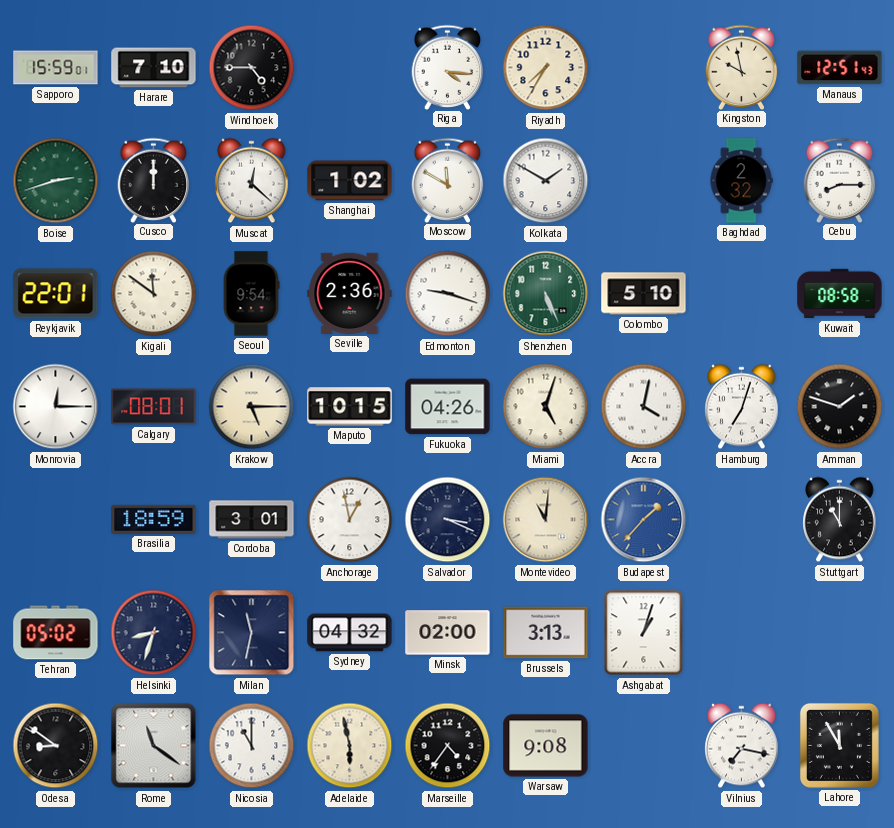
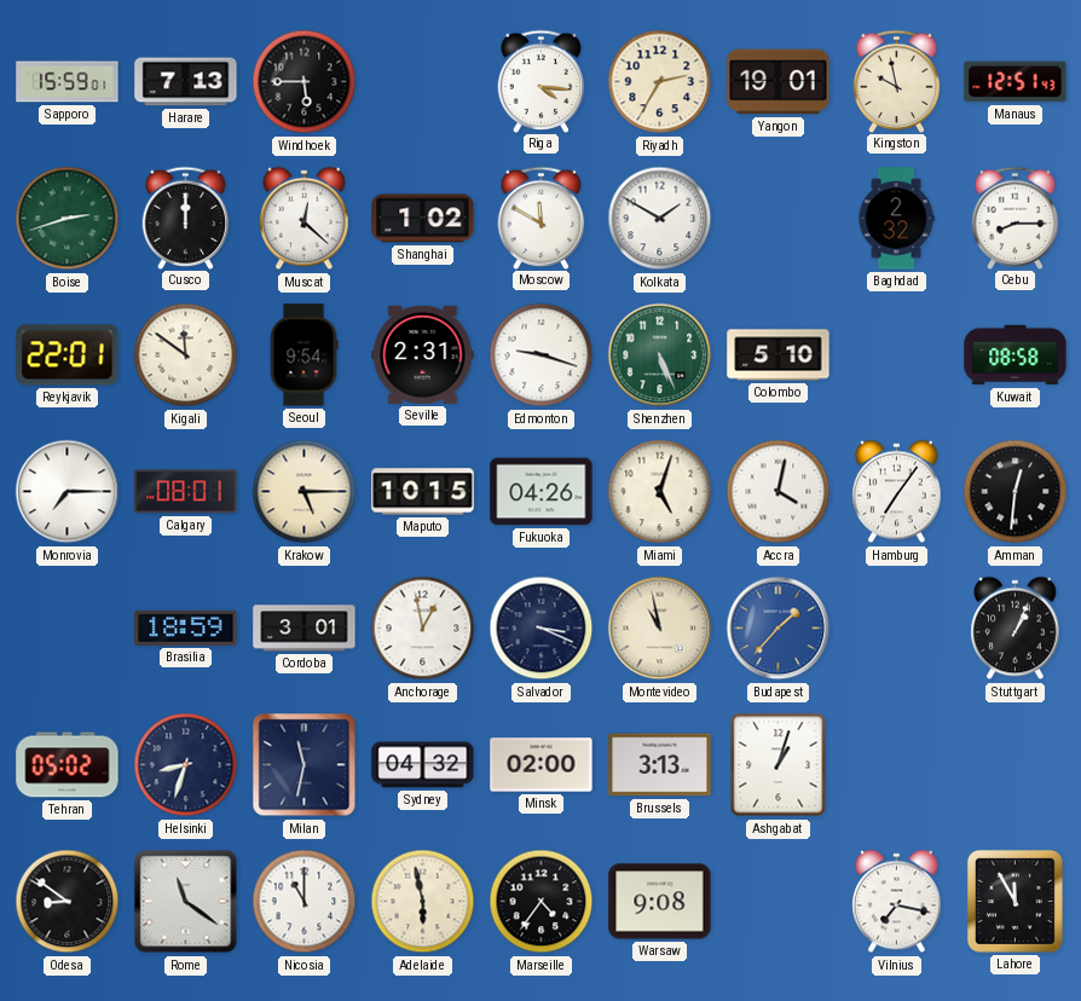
Harare: 7:10 -> 7:13 (186, 82)
Windhoek: 4:45 -> 5:45 (305, 82)
Riyadh: 7:35 -> 2:35 (660, 82)
Yangon: none -> 19:01 (779, 82)
Seville: 2:36 -> 2:31 (423, 354)
Monrovia: 12:15 -> 7:15 (68, 492)
Hamburg: 7:03 -> 7:06 (897, 492)
Amman: 1:48 -> 12:31 (1016, 492)
Montevideo: 11:01 -> 10:58 (660, 629)
Stuttgart: 11:00 -> 1:04 (1016, 629)
